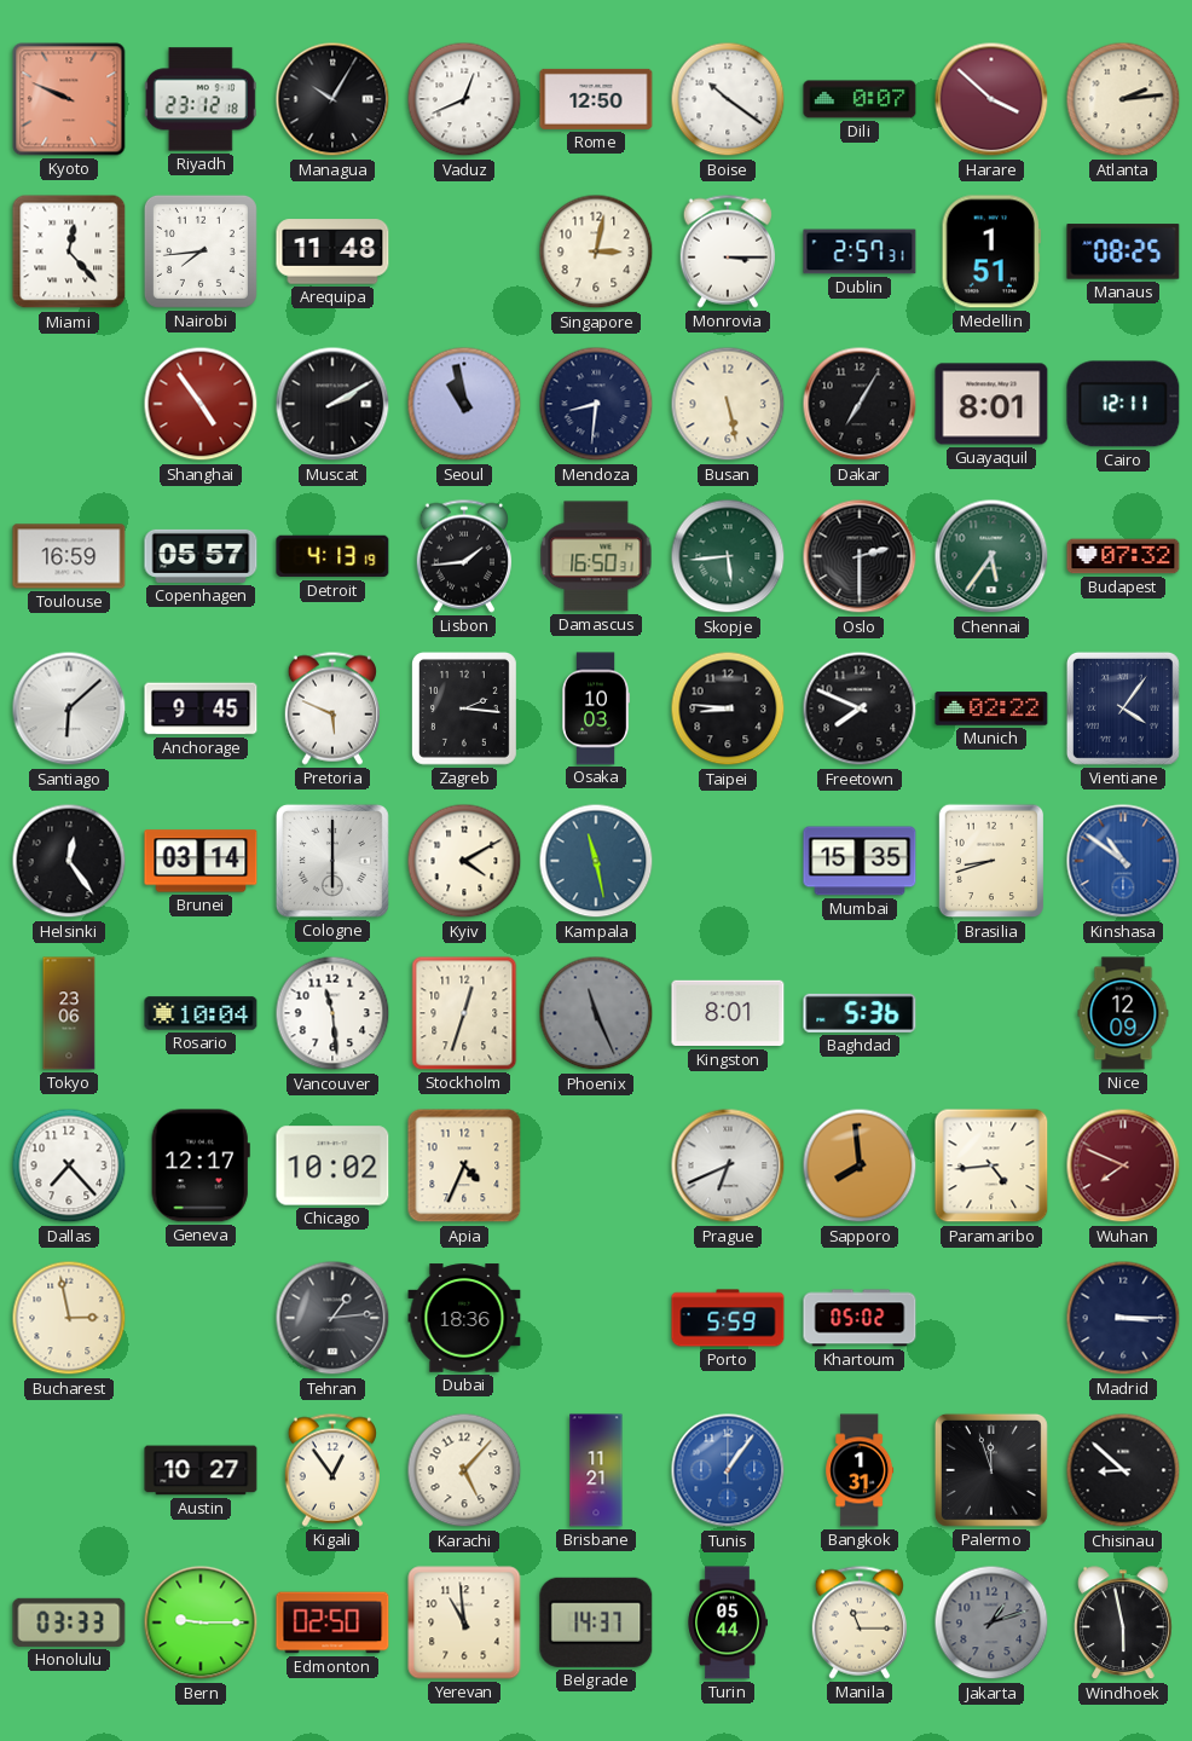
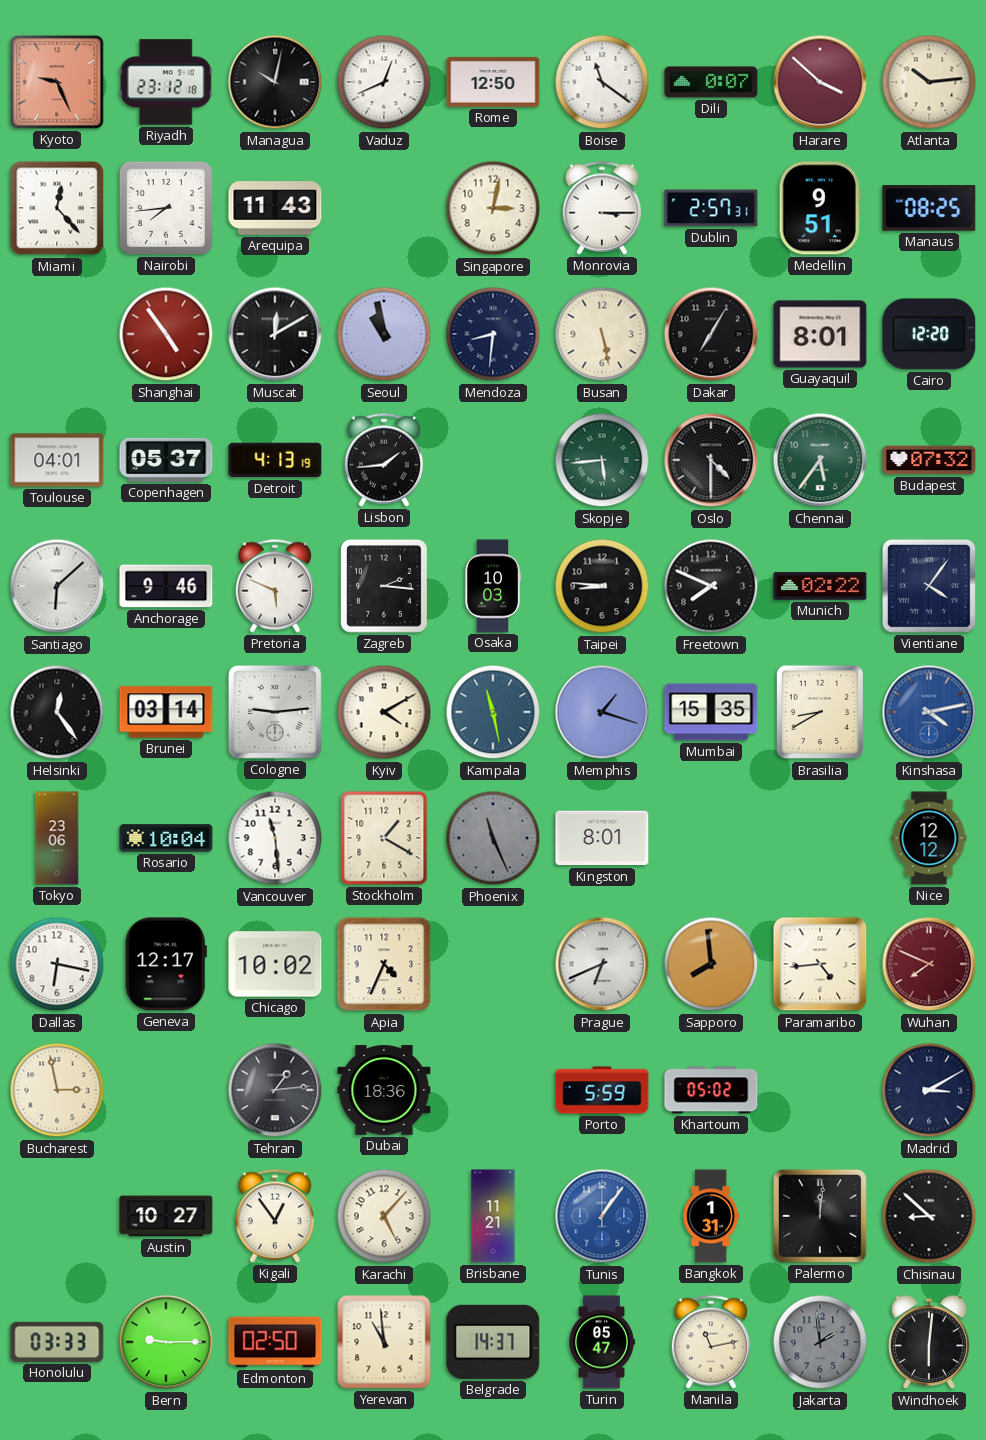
Kyoto: 9:49 -> 9:26 (57, 82)
Managua: 10:05 -> 10:02 (275, 82)
Boise: 10:21 -> 11:21 (602, 82)
Atlanta: 2:14 -> 10:14 (929, 82)
Arequipa: 11:48 -> 11:43 (275, 208)
Medellin: 1:51 -> 9:51 (820, 208)
Muscat: 2:10 -> 12:10 (275, 334)
Cairo: 12:11 -> 12:20 (929, 334)
Toulouse: 16:59 -> 04:01 (57, 460)
Copenhagen: 05:57 -> 05:37 (166, 460)
Damascus: 16:50 -> none (596, 556)
Oslo: 2:30 -> 4:30 (711, 460)
Anchorage: 9:45 -> 9:46 (166, 586)
Cologne: 6:00 -> 9:14 (275, 712)
Memphis: none -> 1:18 (602, 712)
Brasilia: 8:42 -> 8:40 (819, 712)
Kinshasa: 10:51 -> 4:13 (929, 712)
Stockholm: 12:33 -> 1:20 (384, 838)
Baghdad: 5:36 -> none (860, 1013)
Nice: 12:09 -> 12:12 (929, 838)
Dallas: 7:23 -> 6:17 (57, 964)
Madrid: 3:15 -> 3:10 (929, 1090)
Palermo: 11:57 -> 12:01 (820, 1216)
Turin: 05:44 -> 05:47 (602, 1342)
Manila: 11:15 -> 11:13 (711, 1342)
Jakarta: 1:12 -> 1:59 (820, 1342)
Windhoek: 5:58 -> 6:01 (930, 1343)
